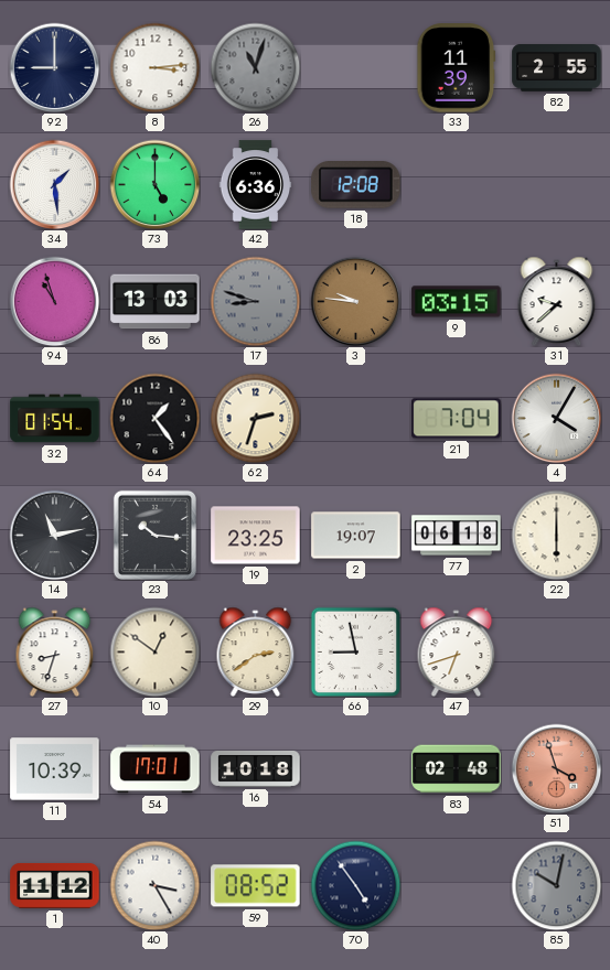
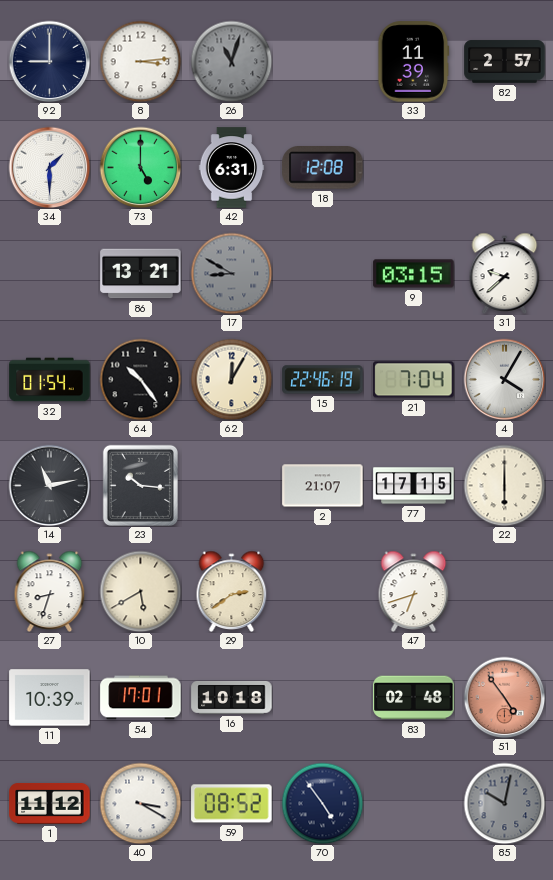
82: 2:55 -> 2:57 (505, 62)
34: 1:29 -> 1:30 (49, 167)
42: 6:36 -> 6:31 (232, 168)
94: 10:57 -> none (54, 301)
86: 13:03 -> 13:21 (141, 274)
17: 8:48 -> 8:50 (231, 273)
3: 9:46 -> none (355, 301)
64: 1:24 -> 10:24 (140, 379)
62: 2:33 -> 12:05 (231, 379)
15: none -> 22:46 (323, 380)
19: 23:25 -> none (256, 536)
2: 19:07 -> 21:07 (323, 486)
77: 06:18 -> 17:15 (414, 486)
10: 12:51 -> 5:40 (140, 591)
66: 8:58 -> none (355, 651)
51: 3:57 -> 4:54 (504, 697)
40: 3:25 -> 3:20 (140, 803)
